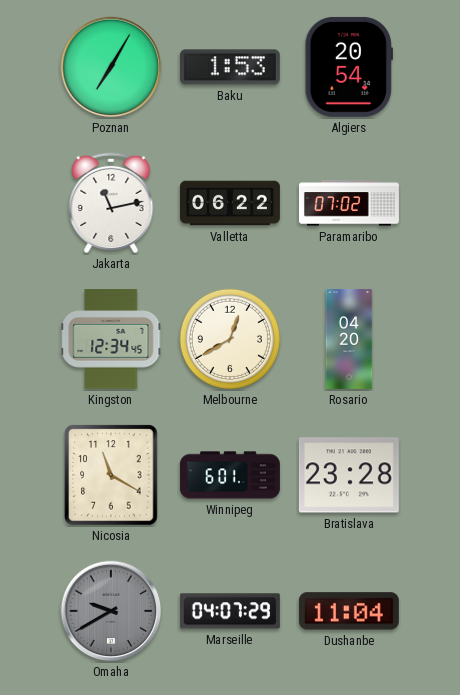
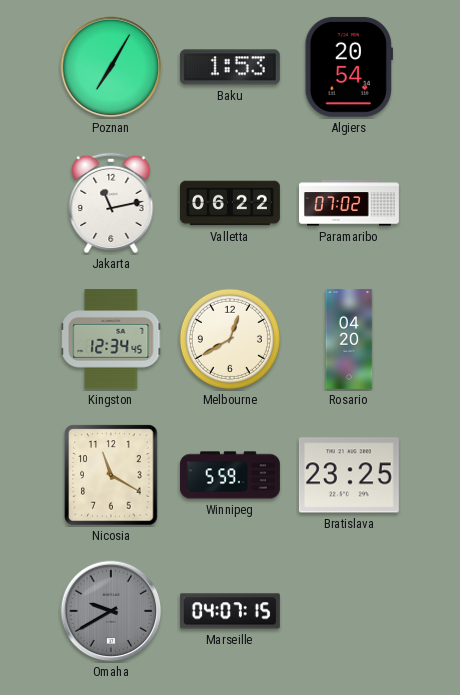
Winnipeg: 6:01 -> 5:59 (230, 475)
Bratislava: 23:28 -> 23:25 (349, 475)
Marseille: 04:07:29 -> 04:07:15 (230, 611)
Dushanbe: 11:04 -> none (349, 611)
